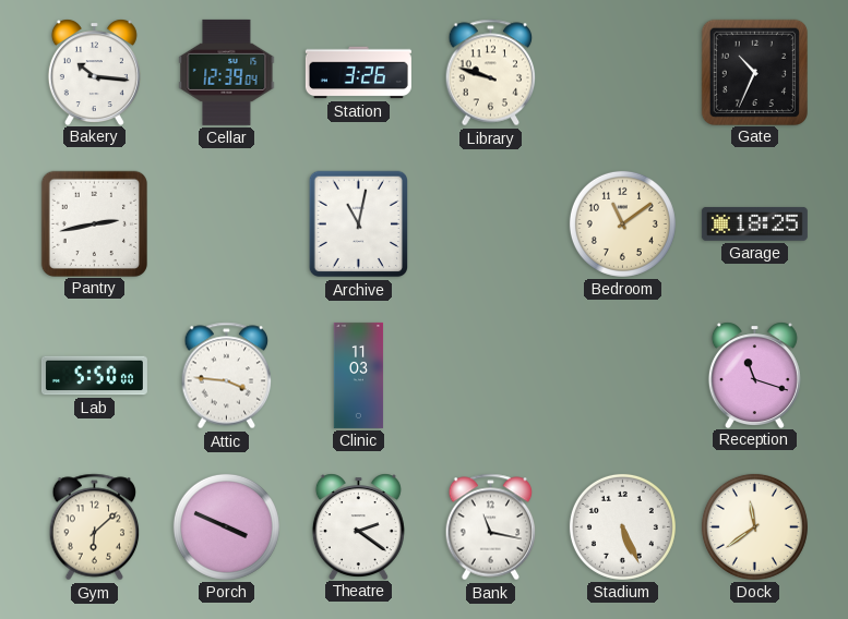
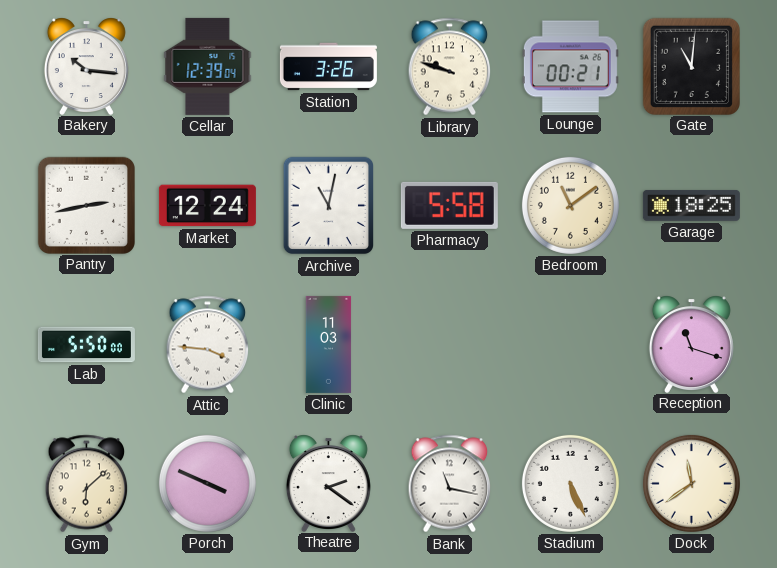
Lounge: none -> 00:21 (570, 67)
Gate: 10:34 -> 11:01 (691, 66)
Market: none -> 12:24 (207, 206)
Pharmacy: none -> 5:58 (449, 205)
